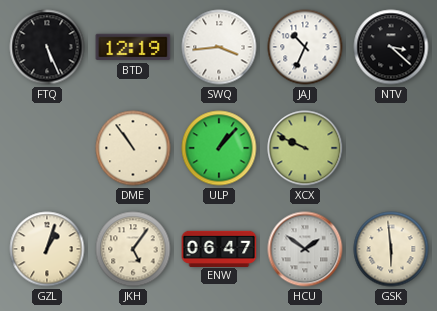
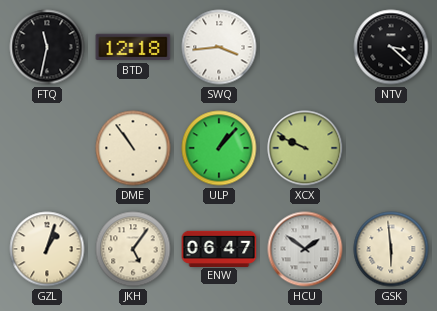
FTQ: 5:26 -> 11:32 (47, 47)
BTD: 12:19 -> 12:18 (133, 47)
JAJ: 10:34 -> none (305, 47)
